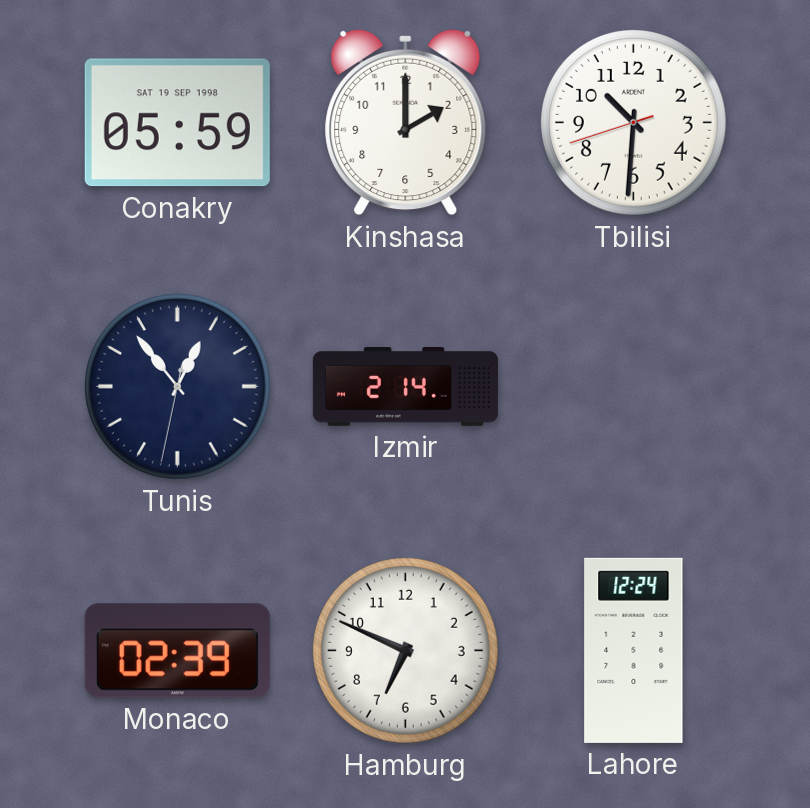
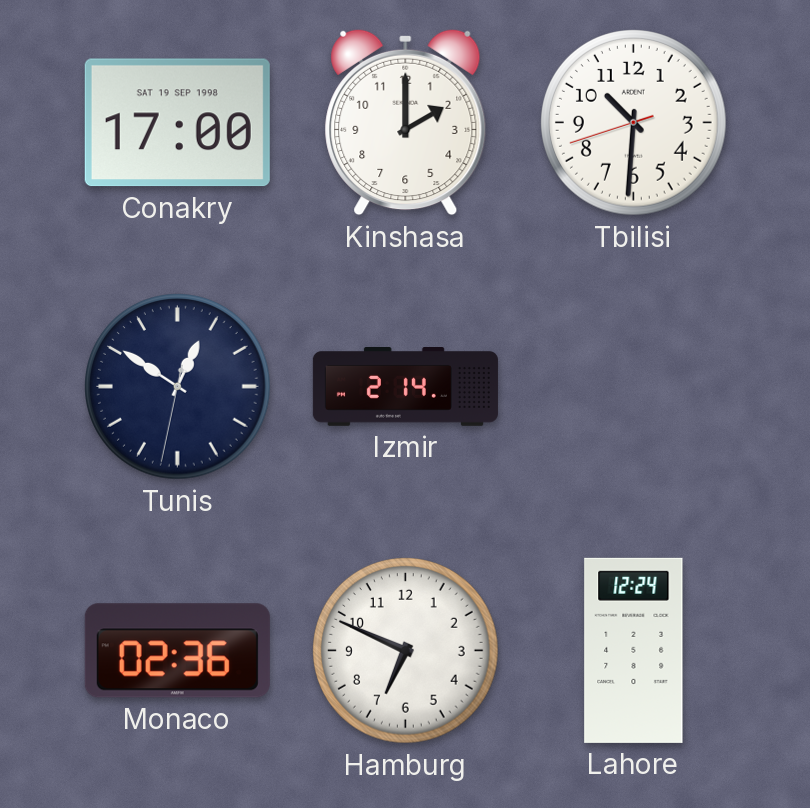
Conakry: 05:59 -> 17:00 (177, 123)
Tunis: 12:53 -> 12:50 (178, 387)
Monaco: 02:39 -> 02:36 (177, 651)
